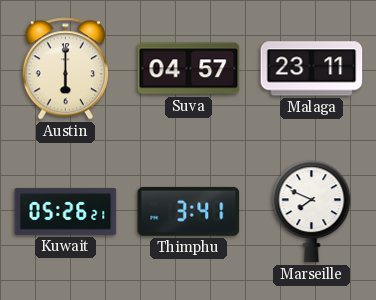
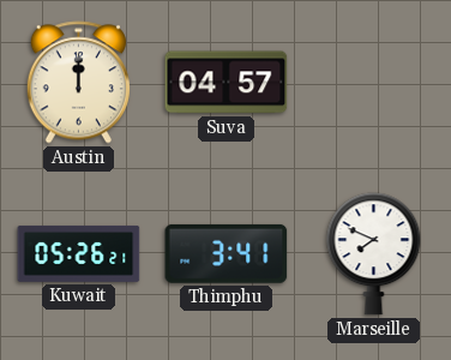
Austin: 6:00 -> 12:00 (78, 83)
Malaga: 23:11 -> none (312, 69)
